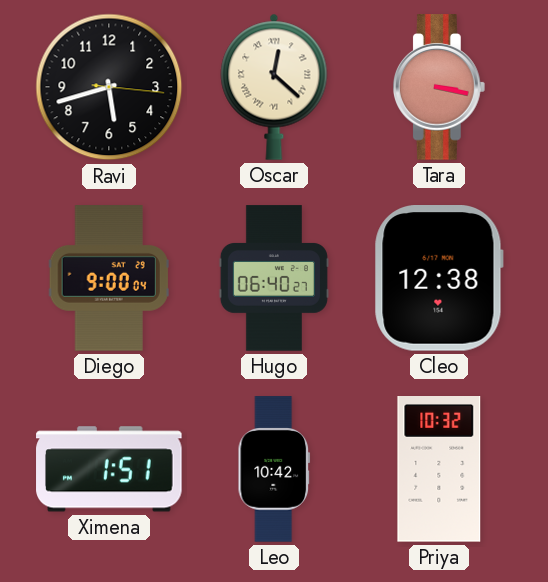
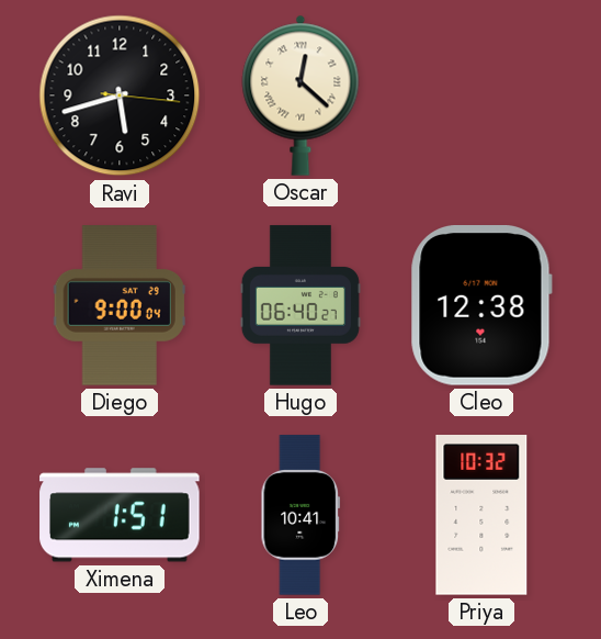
Tara: 3:17 -> none (440, 87)
Leo: 10:42 -> 10:41 (300, 515)
